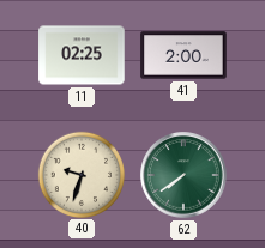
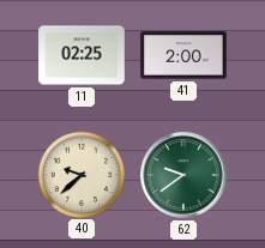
40: 9:33 -> 9:38 (80, 174)
62: 7:39 -> 9:39 (183, 175)
